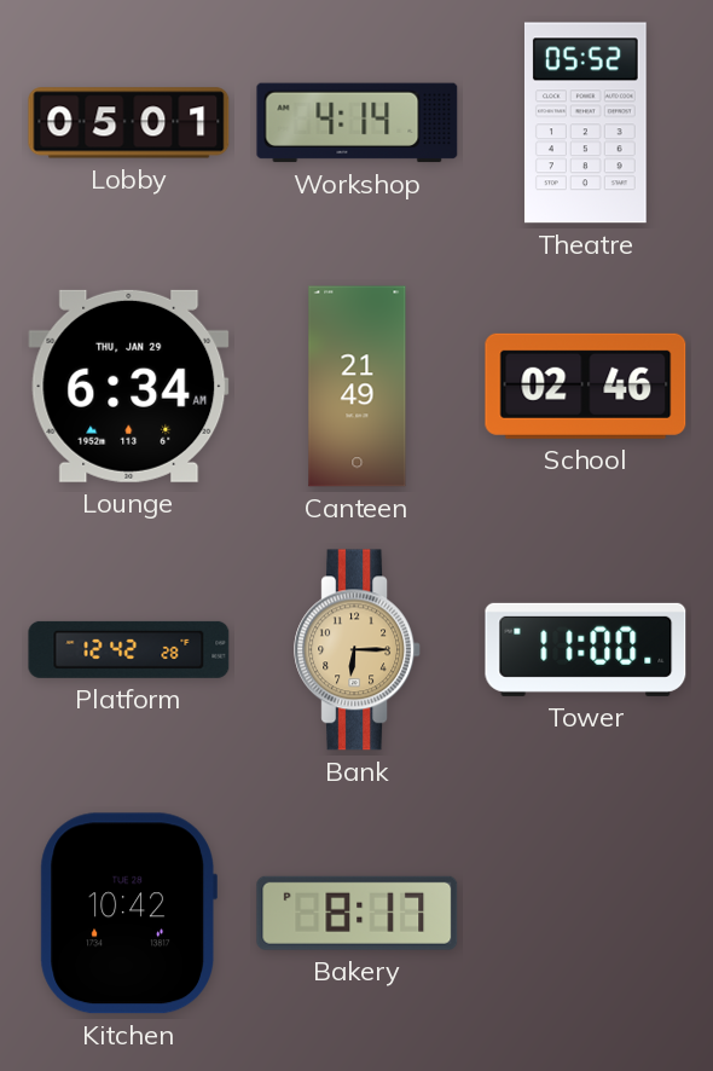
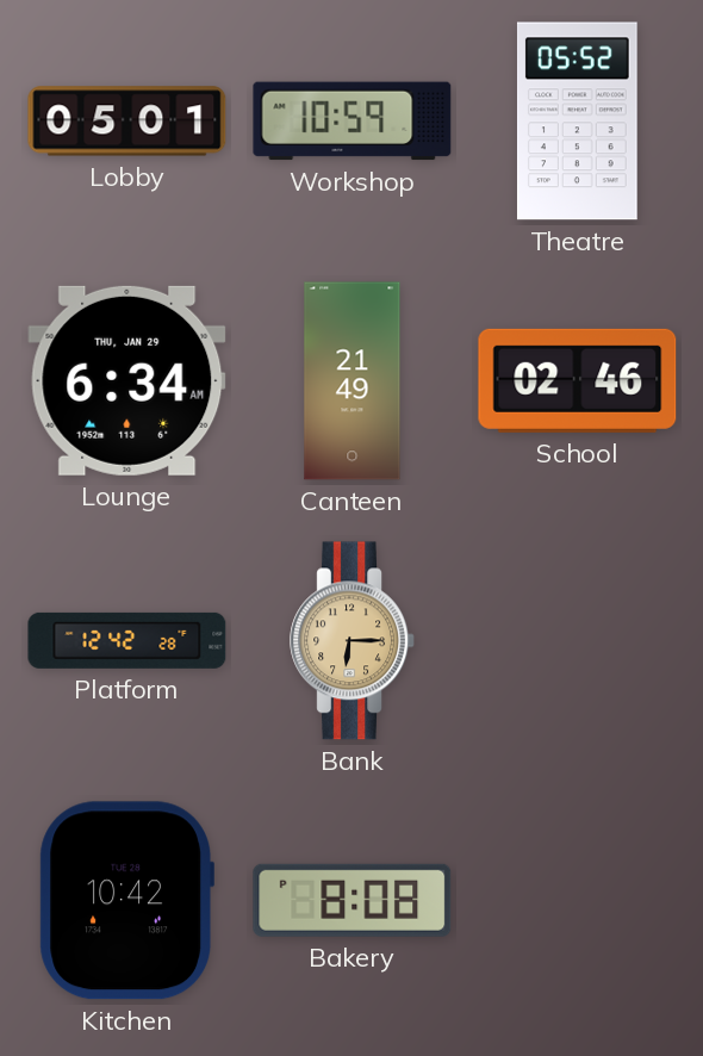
Workshop: 4:14 -> 10:59 (353, 122)
Tower: 11:00 -> none (586, 649)
Bakery: 8:17 -> 8:08 (353, 900)
